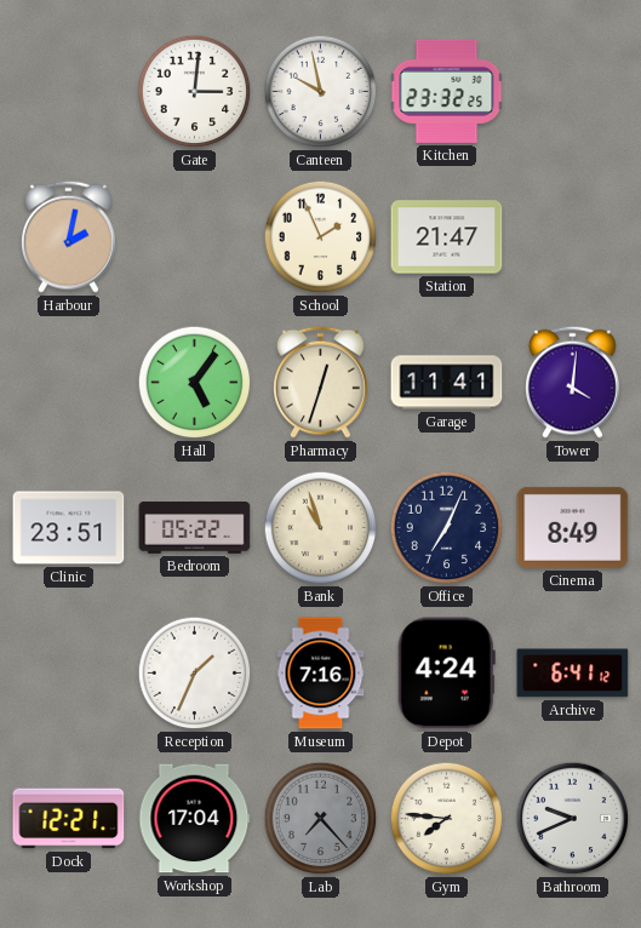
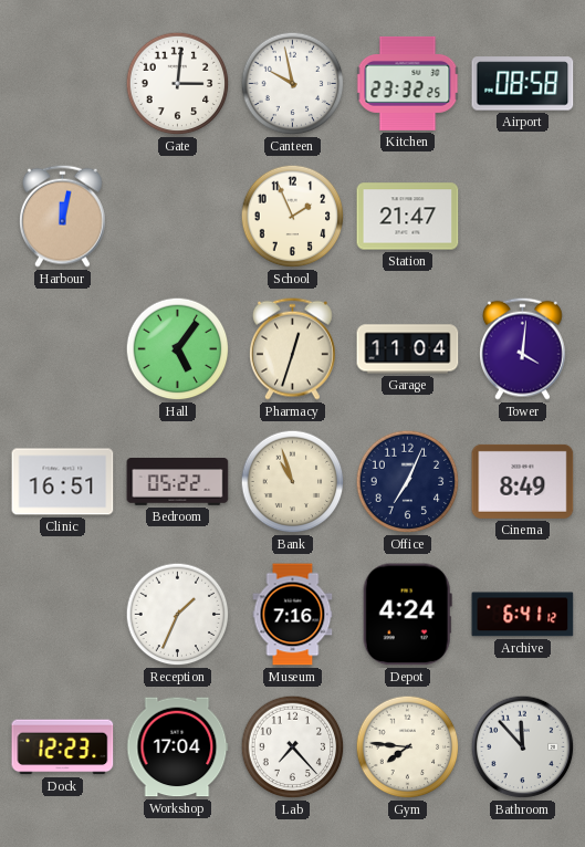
Airport: none -> 08:58 (523, 84)
Harbour: 2:02 -> 12:02 (63, 216)
Garage: 11:41 -> 11:04 (408, 349)
Clinic: 23:51 -> 16:51 (63, 482)
Dock: 12:21 -> 12:23 (63, 747)
Lab dial: grey -> white (293, 747)
Bathroom: 9:41 -> 11:53 (523, 747)
